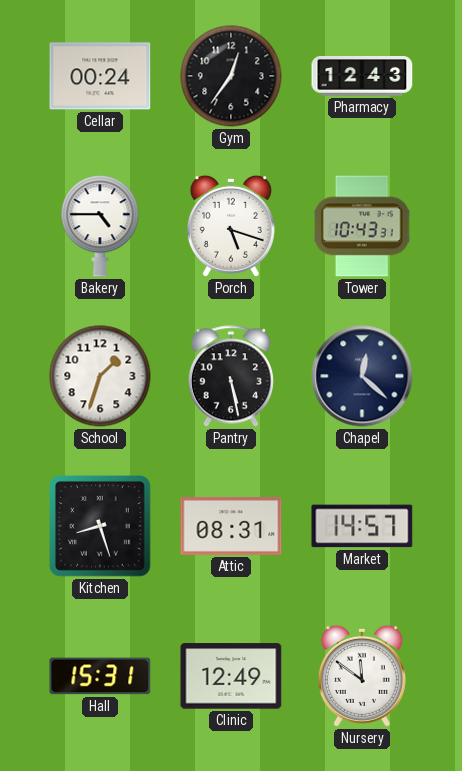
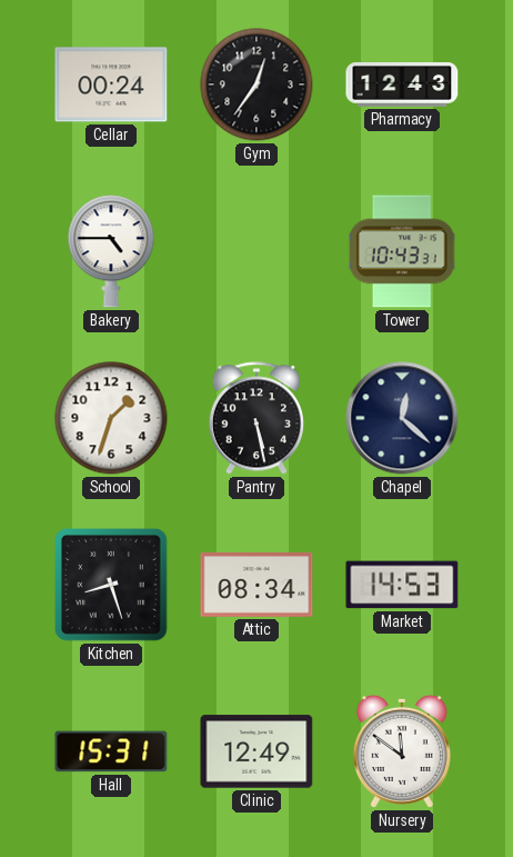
Porch: 5:18 -> none (231, 226)
Attic: 08:31 -> 08:34 (256, 585)
Market: 14:57 -> 14:53 (402, 585)
